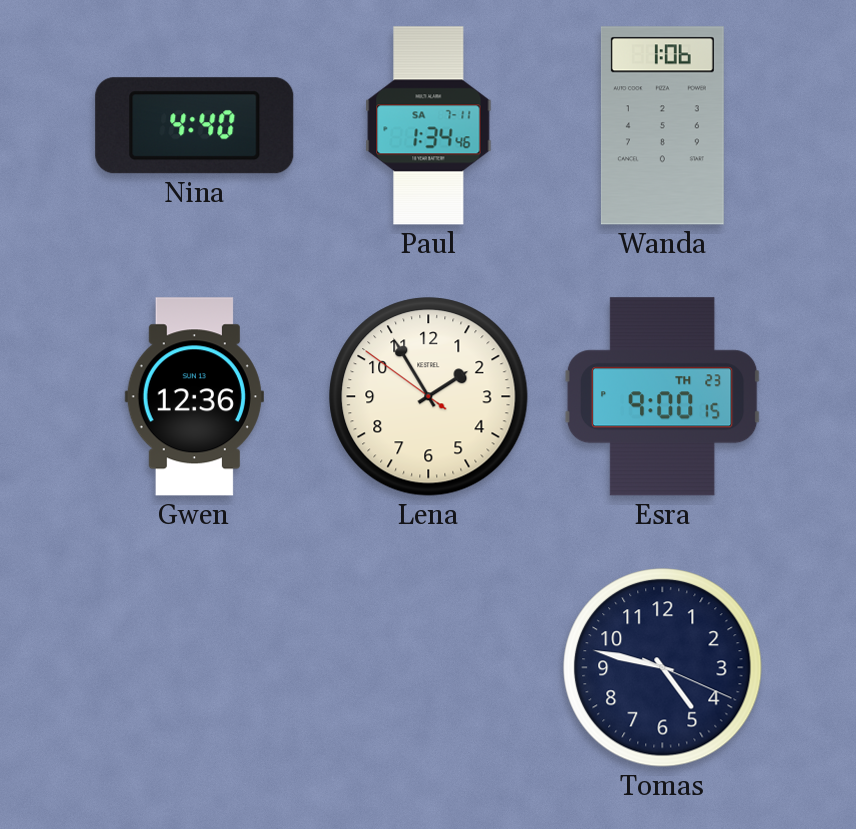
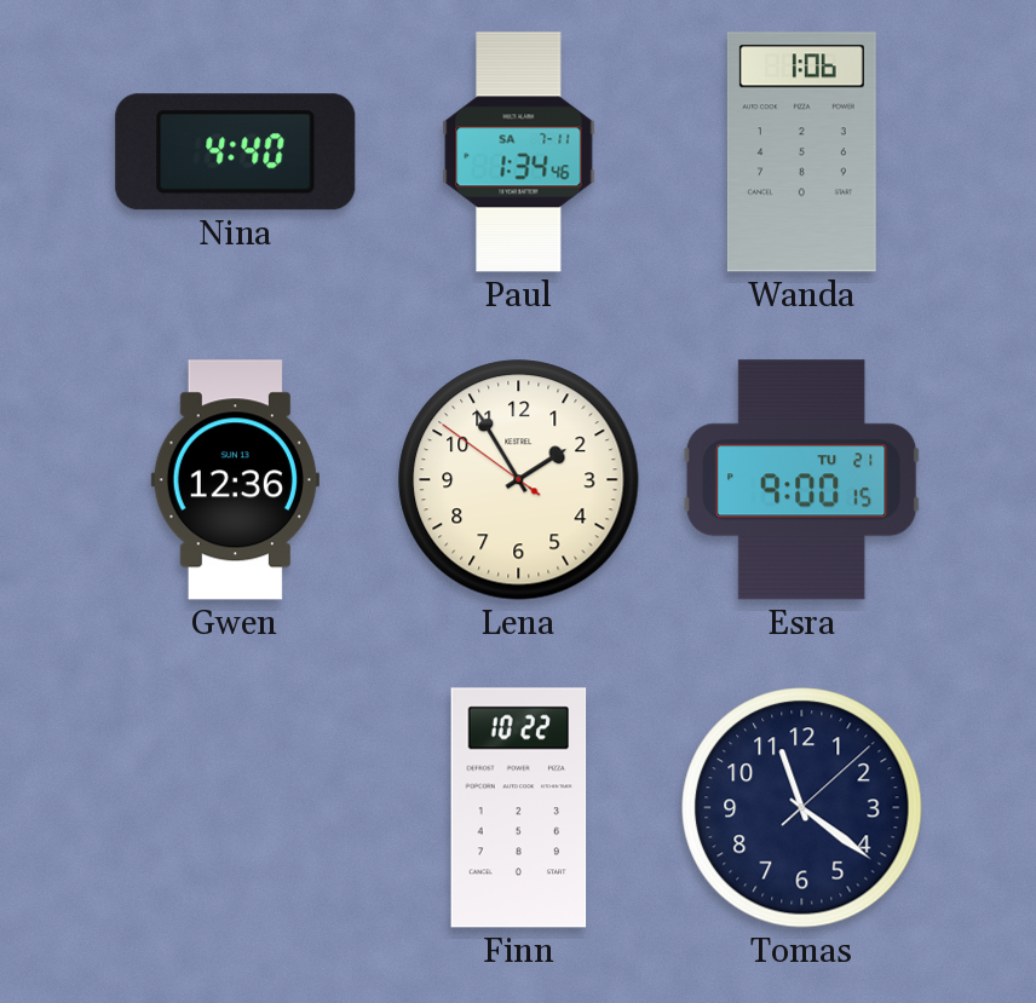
Esra date: TH 23 -> TU 21 (801, 480)
Finn: none -> 10:22 (519, 808)
Tomas: 4:47 -> 11:21 (802, 808)
